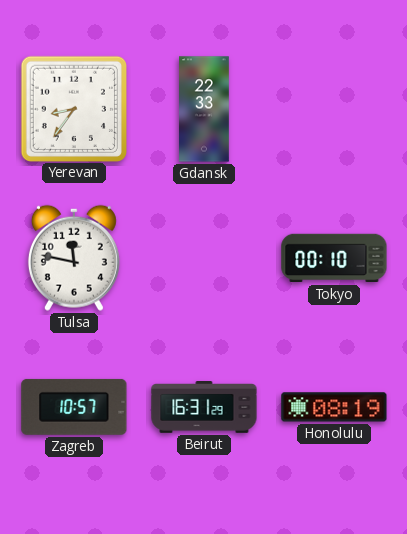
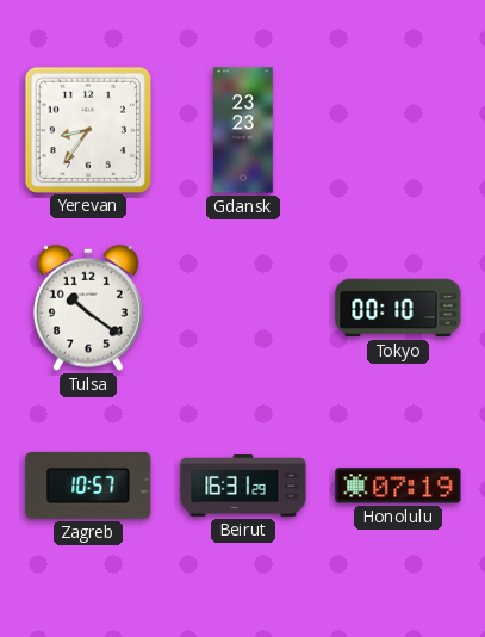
Gdansk: 22:33 -> 23:23 (244, 130)
Tulsa: 11:47 -> 10:21 (88, 308)
Honolulu: 08:19 -> 07:19 (398, 486)
